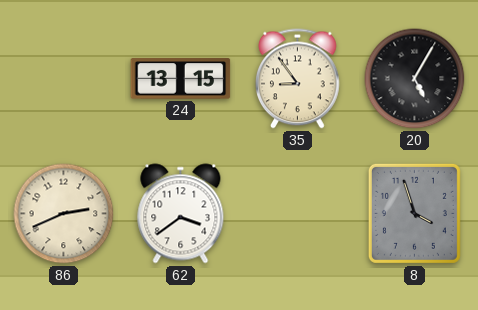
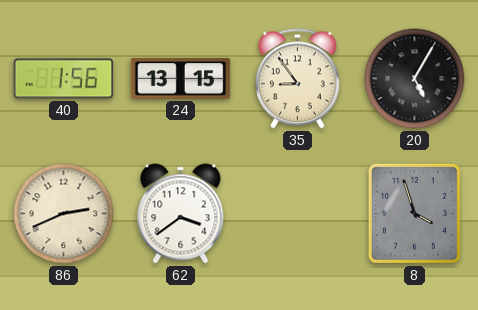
40: none -> 1:56 (64, 79)
